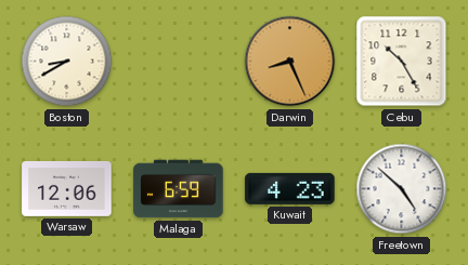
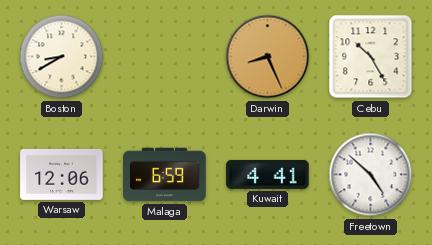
Kuwait: 4:23 -> 4:41 (268, 174)
